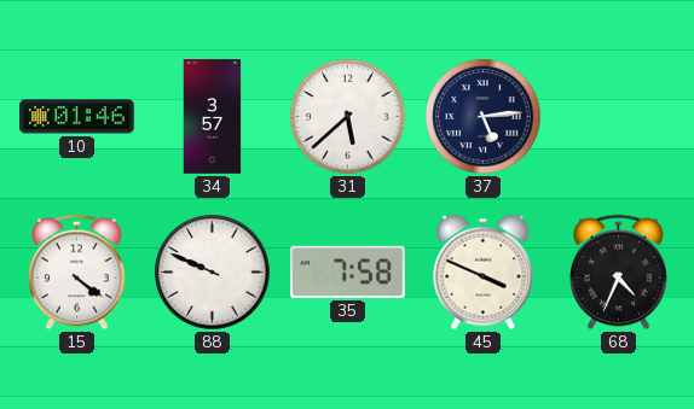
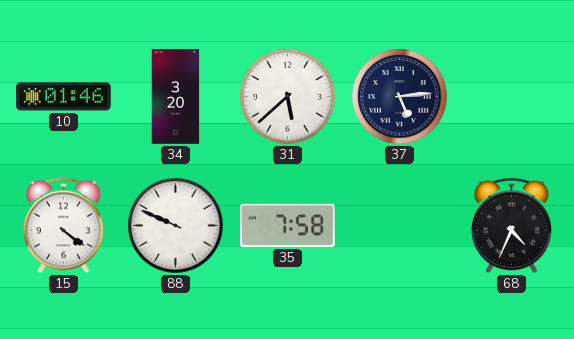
34: 3:57 -> 3:20 (176, 97)
45: 3:49 -> none (484, 273)
